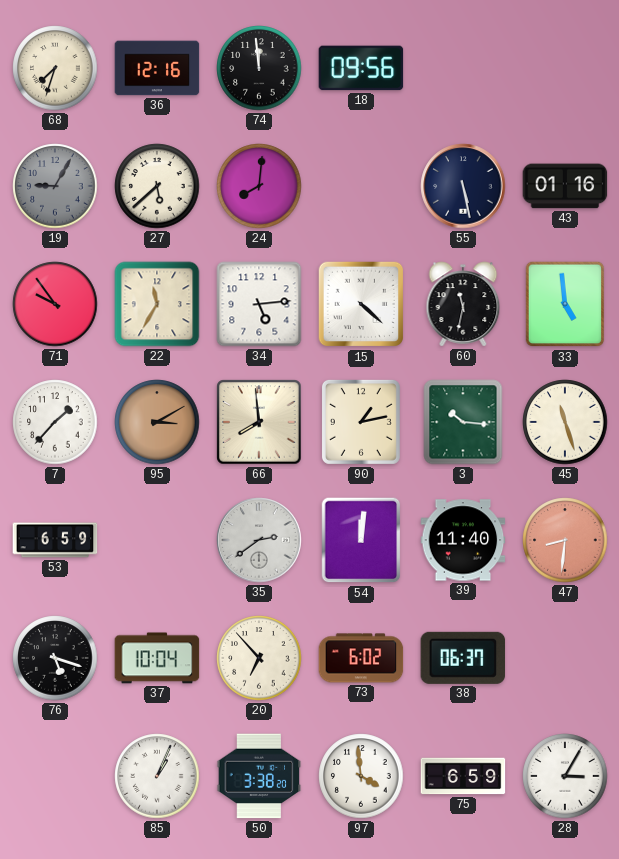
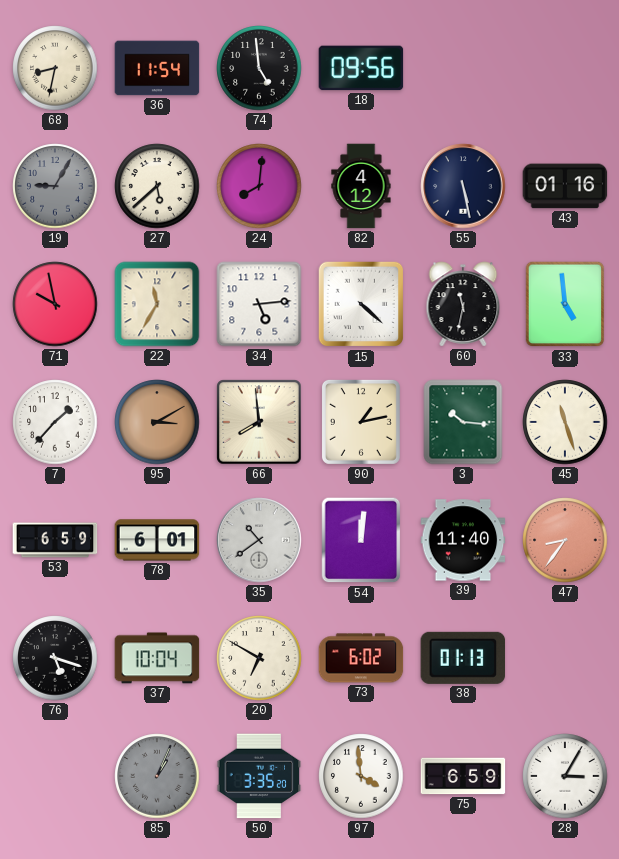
68: 7:33 -> 8:32 (55, 68)
36: 12:16 -> 11:54 (157, 68)
74: 11:59 -> 4:59 (259, 68)
82: none -> 4:12 (361, 186)
71: 9:54 -> 9:58 (55, 304)
78: none -> 6:01 (157, 540)
35: 2:39 -> 10:39 (259, 540)
47: 8:31 -> 8:36 (565, 540)
20: 6:53 -> 6:50 (259, 658)
38: 06:37 -> 01:13 (463, 658)
85 dial: white -> grey (157, 776)
50: 3:38 -> 3:35 (259, 776)
